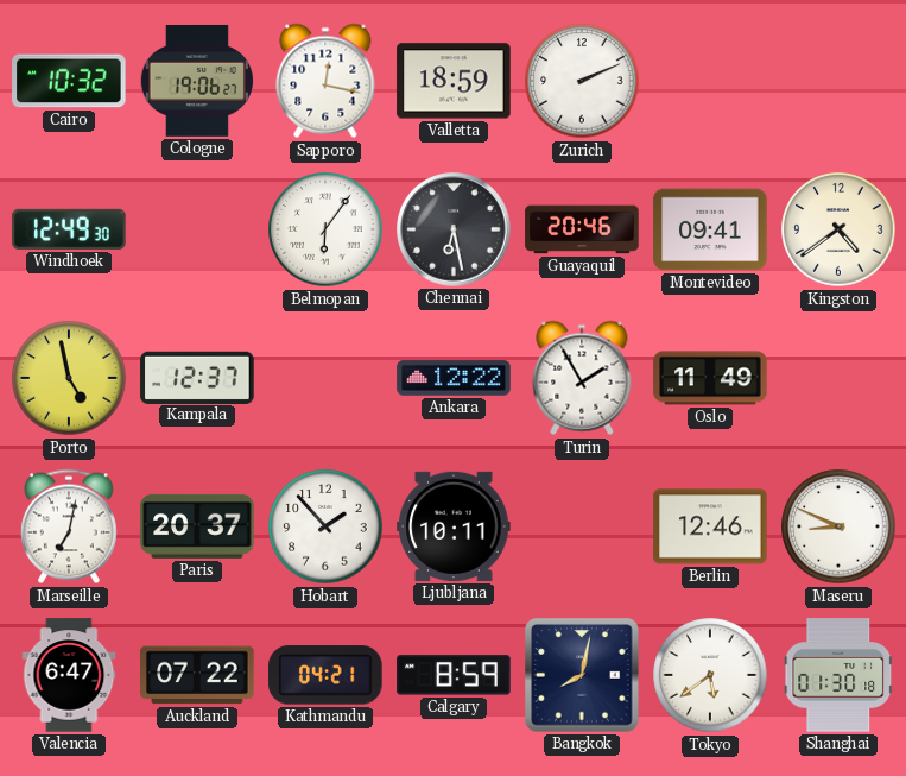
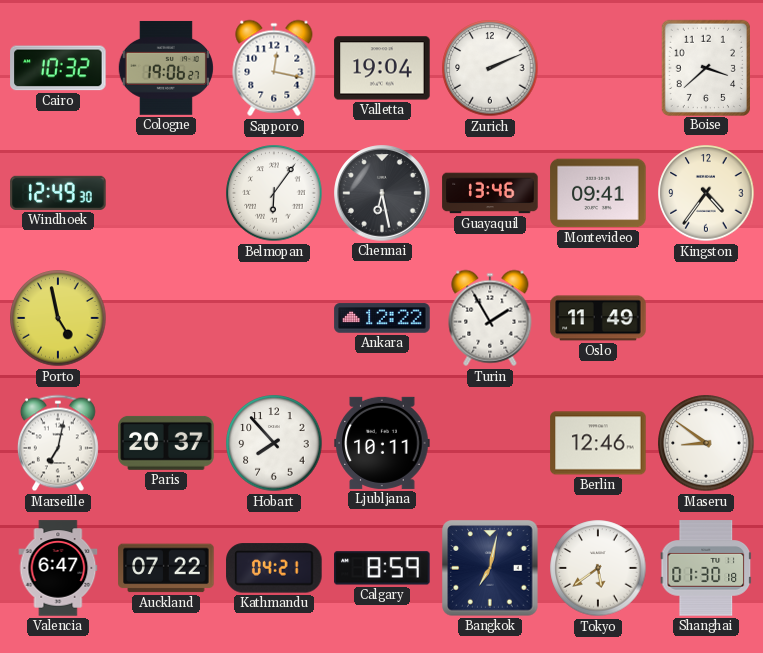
Valletta: 18:59 -> 19:04 (382, 68)
Boise: none -> 3:38 (706, 67)
Guayaquil: 20:46 -> 13:46 (490, 193)
Kingston: 4:39 -> 4:36 (706, 193)
Kampala: 12:37 -> none (197, 377)
Hobart: 1:53 -> 7:53 (274, 443)
Maseru: 8:49 -> 8:51 (706, 443)
Bangkok: 8:02 -> 7:02 (490, 568)
